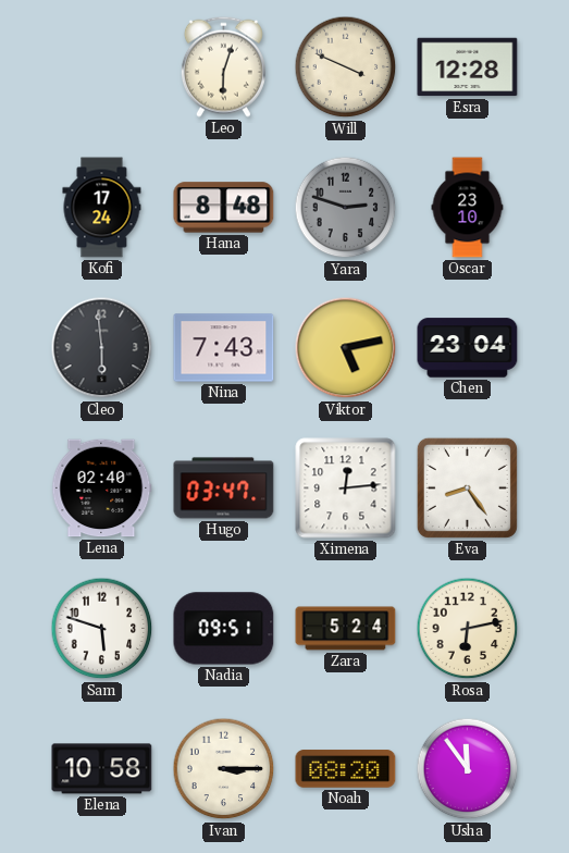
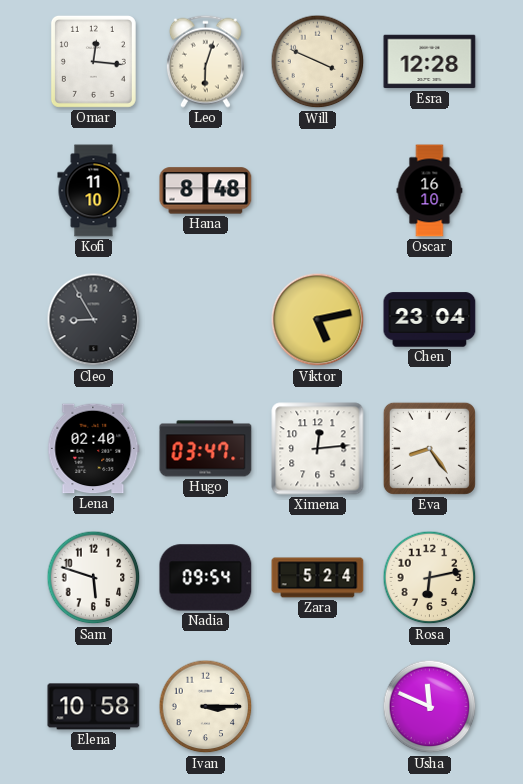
Omar: none -> 12:16 (93, 61)
Kofi: 17:24 -> 11:10 (94, 191)
Yara: 2:48 -> none (346, 208)
Oscar: 23:10 -> 16:10 (430, 191)
Cleo: 5:59 -> 8:55 (94, 320)
Nina: 7:43 -> none (224, 348)
Nadia: 09:51 -> 09:54 (206, 578)
Noah: 08:20 -> none (346, 769)
Usha: 11:54 -> 11:49 (430, 707)
